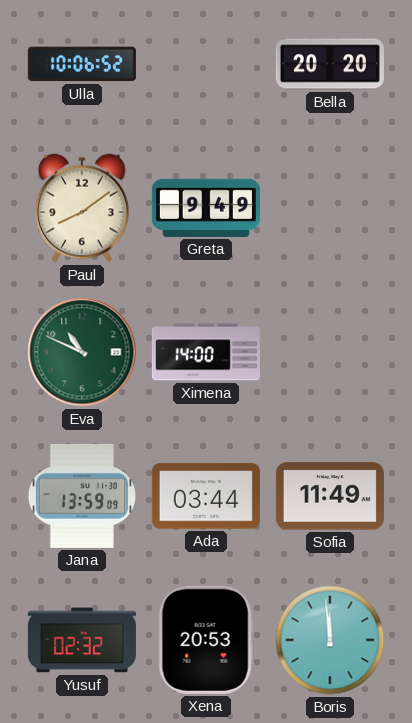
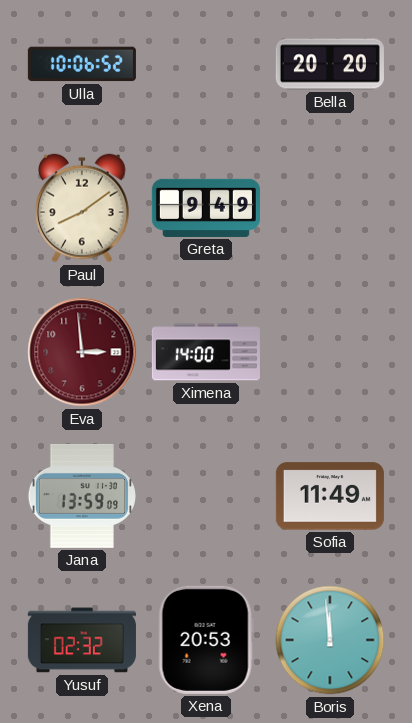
Eva: 10:49 -> 2:59 (82, 352)
Eva dial: green -> burgundy (82, 352)
Ada: 03:44 -> none (206, 496)
